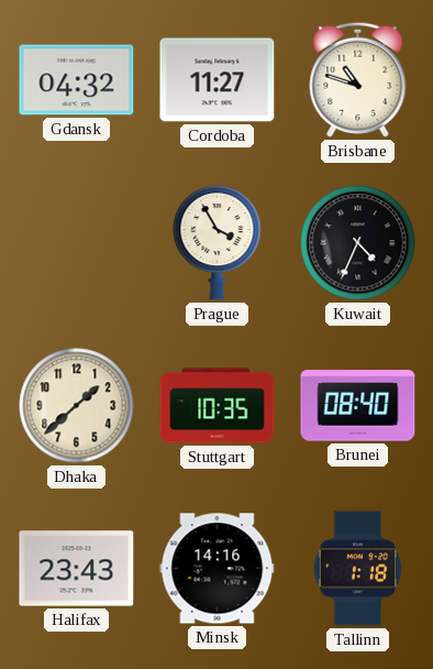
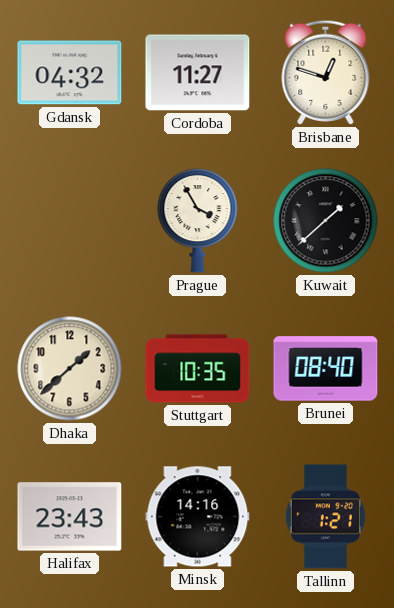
Brisbane: 10:48 -> 12:48 (326, 72)
Kuwait: 4:34 -> 1:38 (326, 221)
Tallinn: 1:18 -> 1:21 (325, 517)
